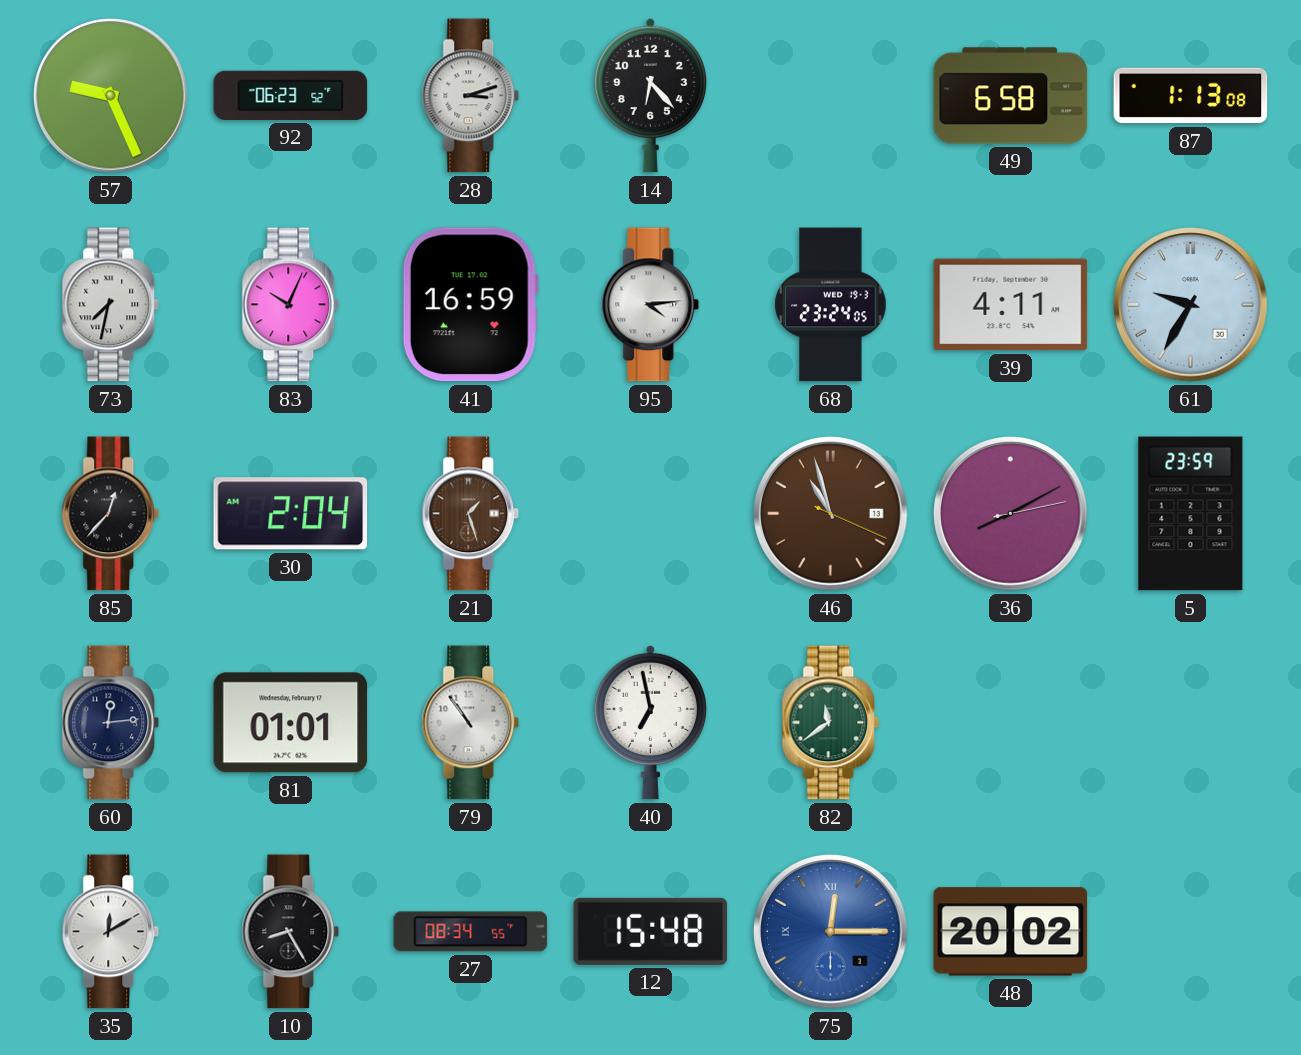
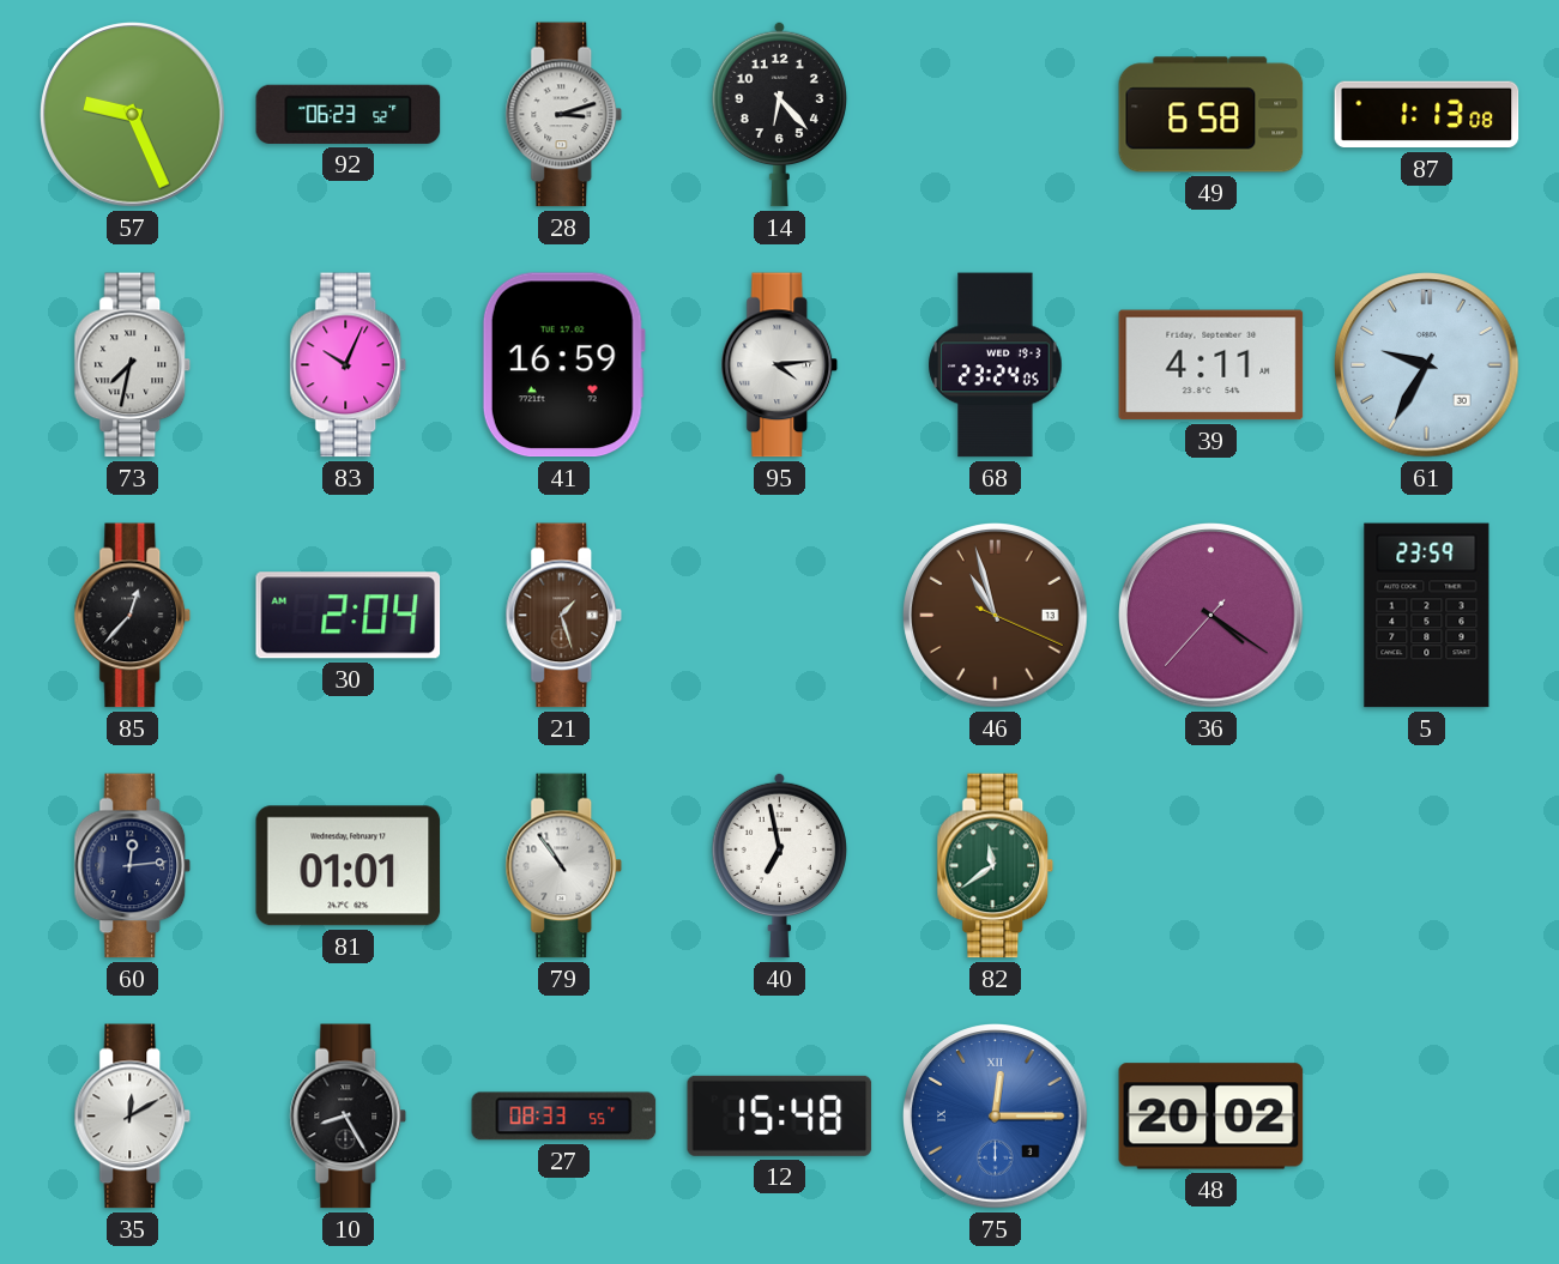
36: 8:10 -> 4:20 (1211, 616)
27: 08:34 -> 08:33 (564, 1117)
